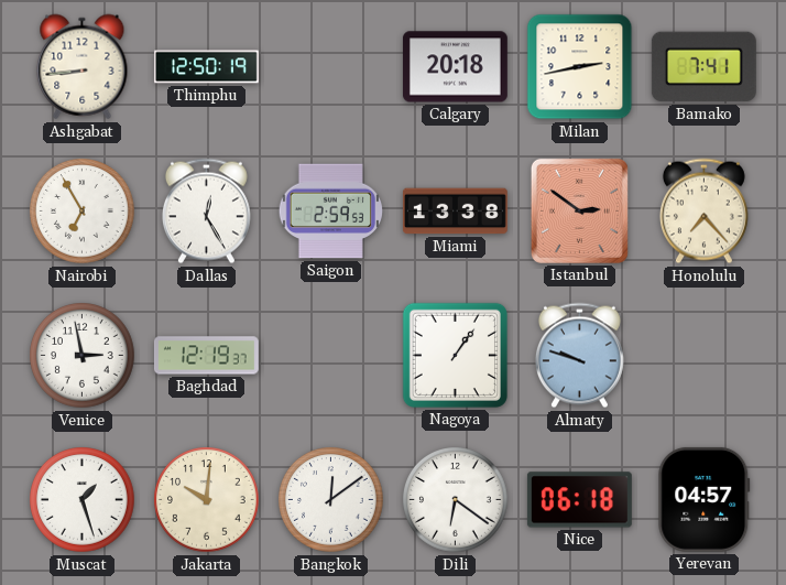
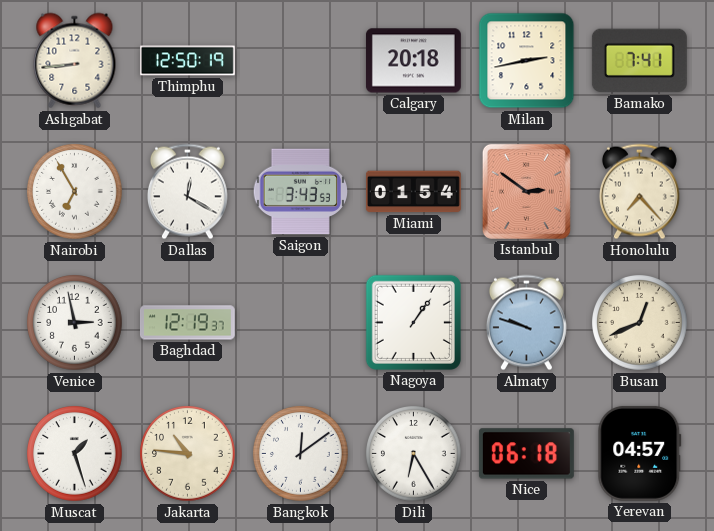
Dallas: 12:25 -> 12:20 (187, 192)
Saigon: 2:59 -> 3:43 (300, 192)
Miami: 13:38 -> 01:54 (413, 192)
Busan: none -> 12:41 (640, 323)
Jakarta: 10:01 -> 10:46 (188, 454)
Dili: 6:21 -> 6:25 (414, 454)
